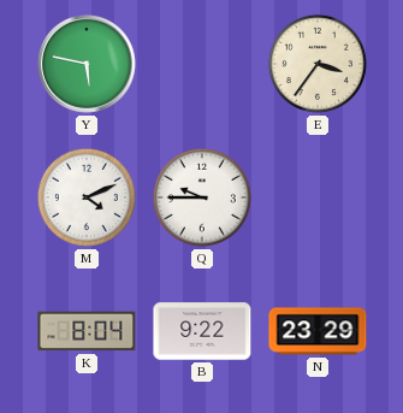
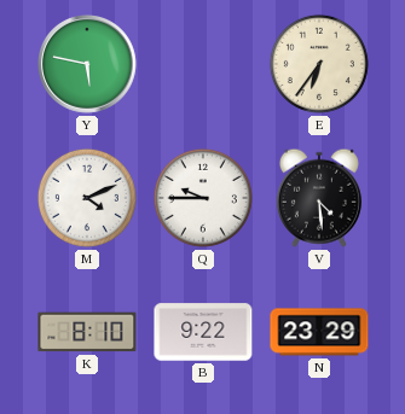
E: 3:36 -> 6:36 (319, 64)
V: none -> 4:29 (319, 198)
K: 8:04 -> 8:10 (87, 332)
